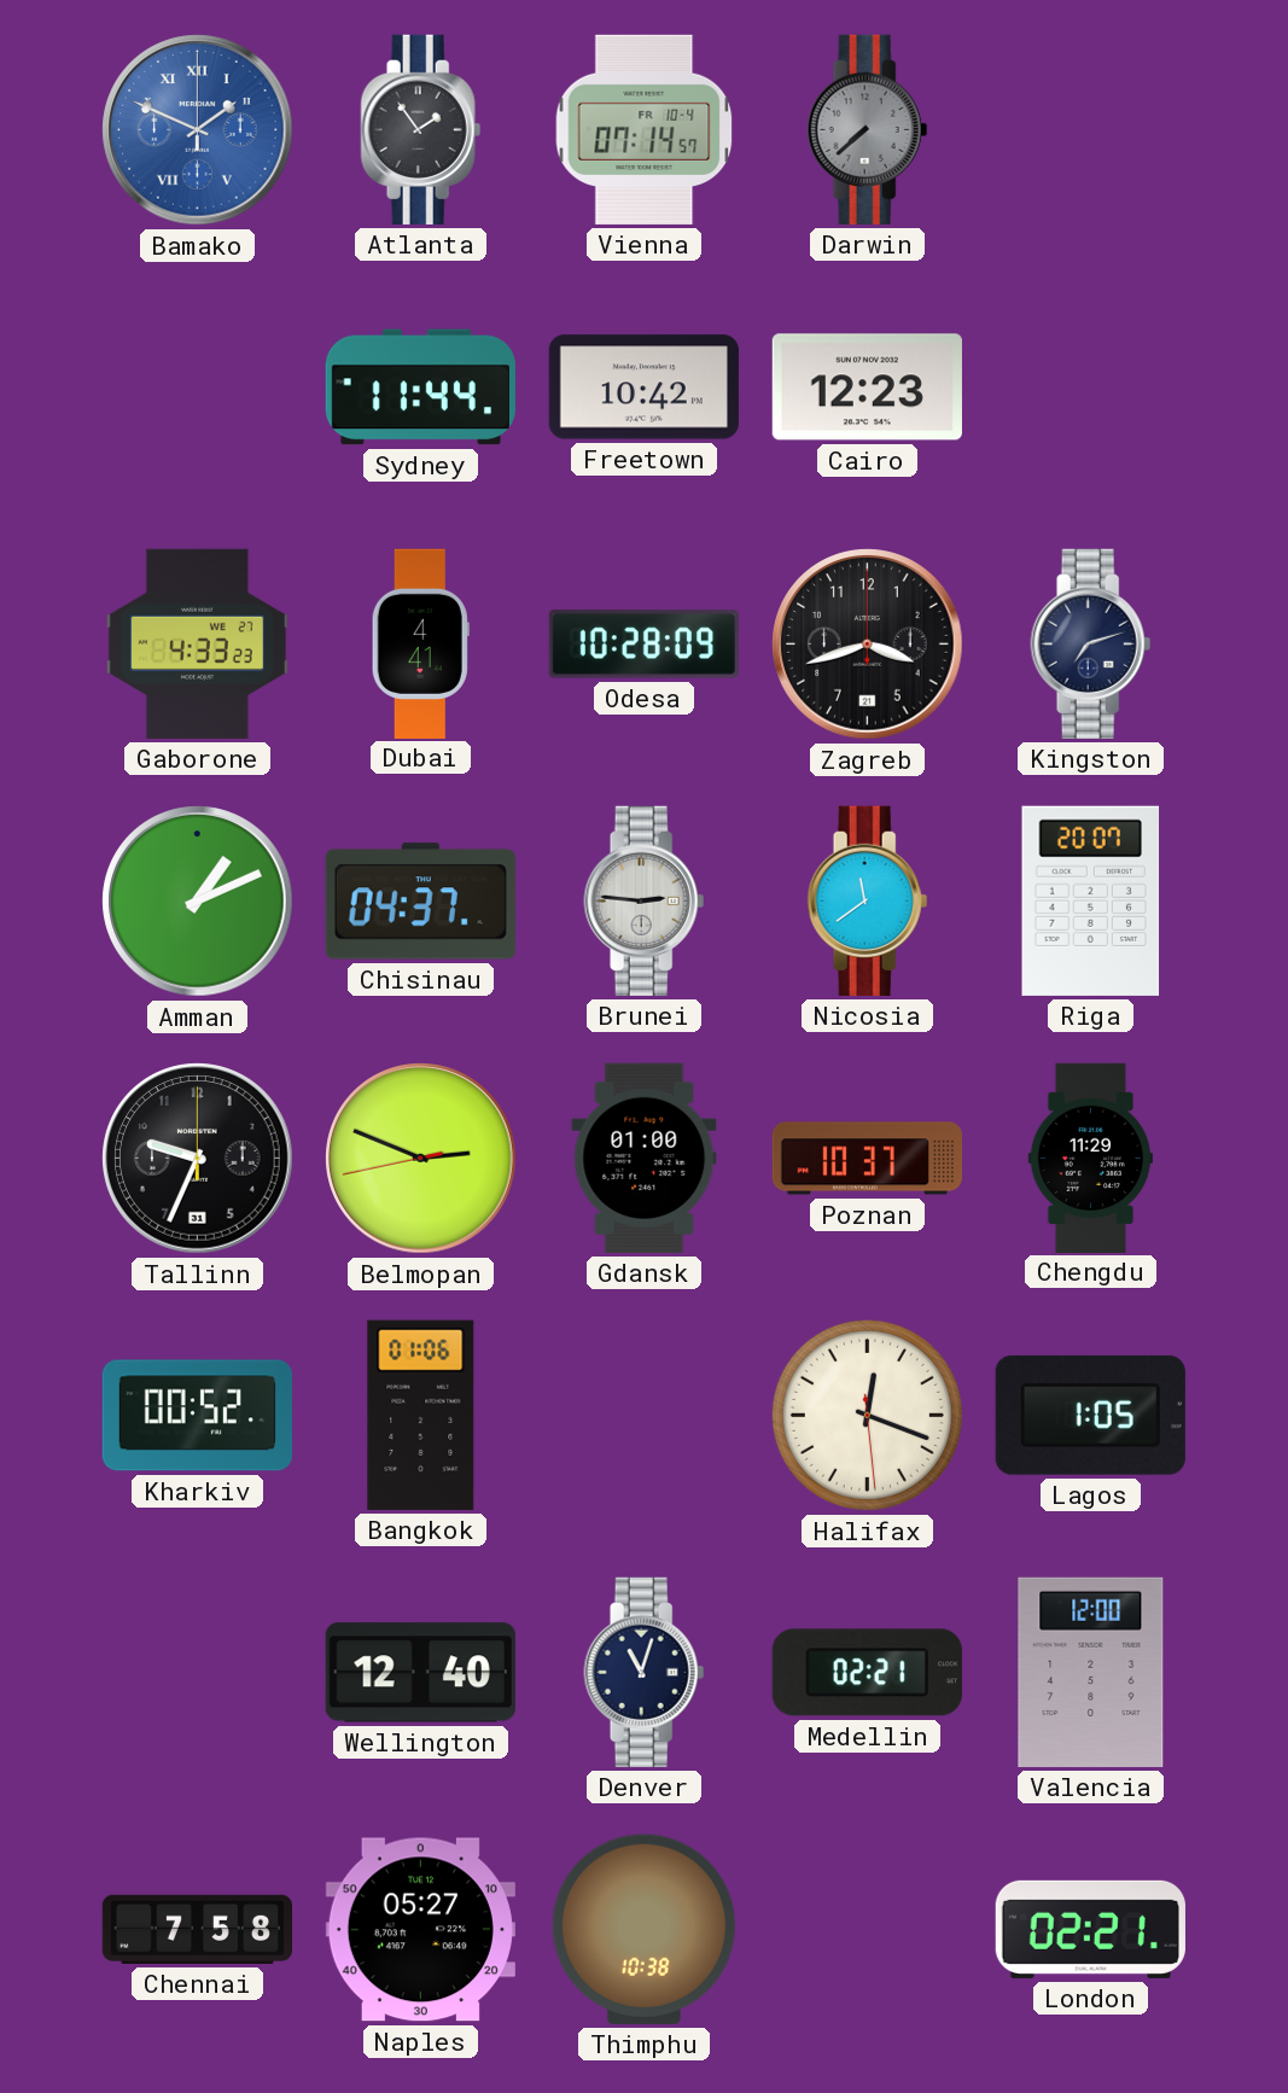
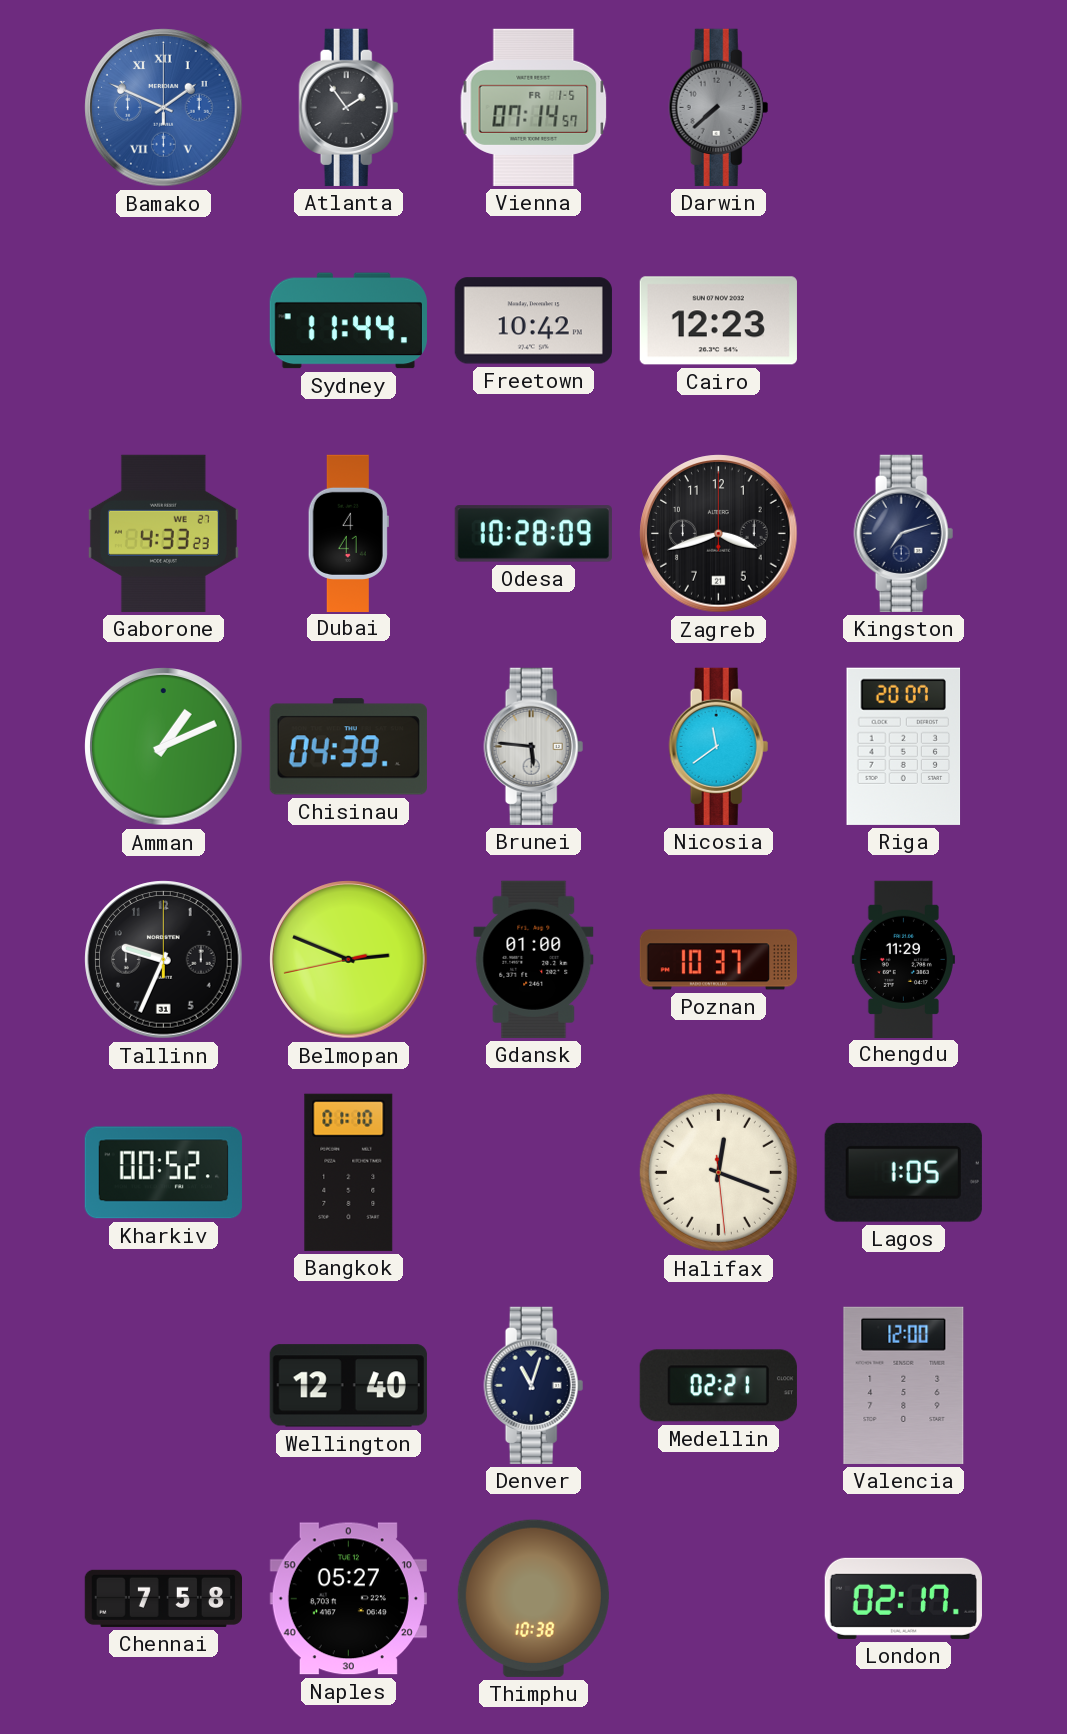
Vienna date: FR 10-4 -> FR 1-5 (534, 107)
Chisinau: 04:37 -> 04:39 (348, 747)
Brunei: 2:46 -> 5:46 (534, 746)
Bangkok: 01:06 -> 01:10 (349, 1172)
London: 02:21 -> 02:17 (903, 1598)
